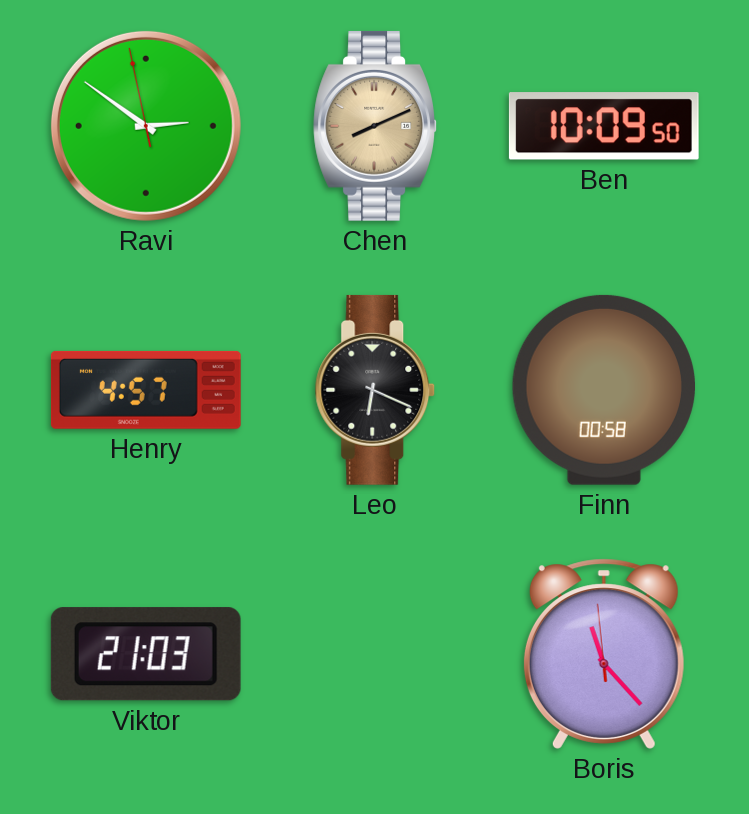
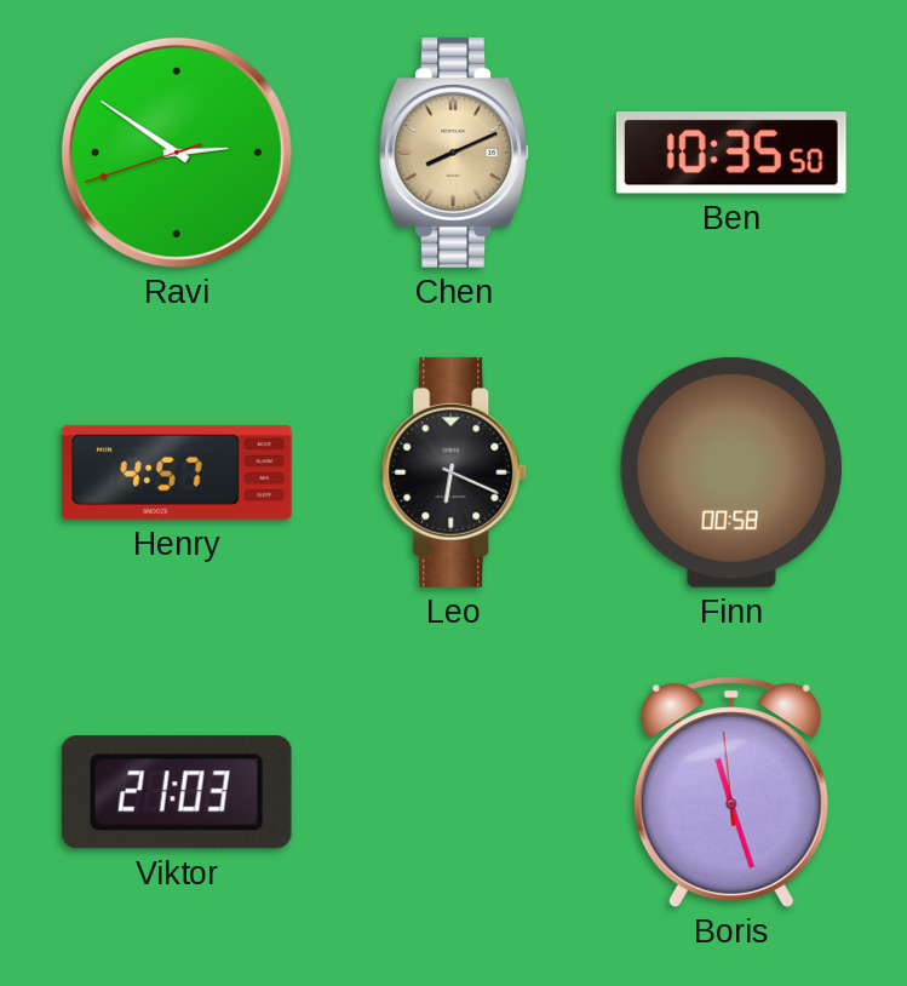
Ravi: 2:50:58 -> 2:50:42 (177, 153)
Ben: 10:09 -> 10:35 (731, 153)
Boris: 11:22 -> 11:26 (731, 792)
